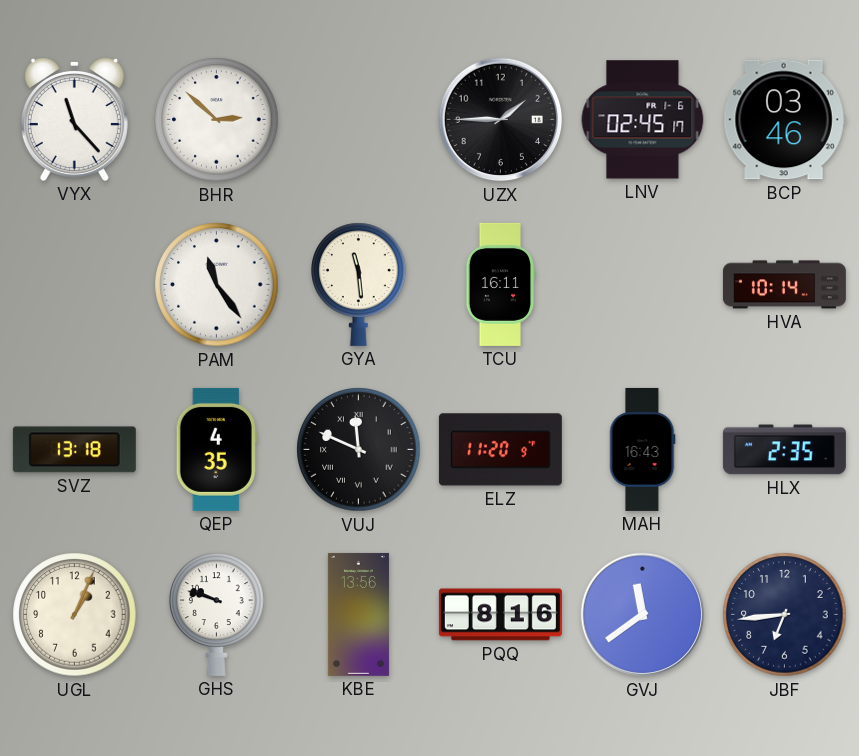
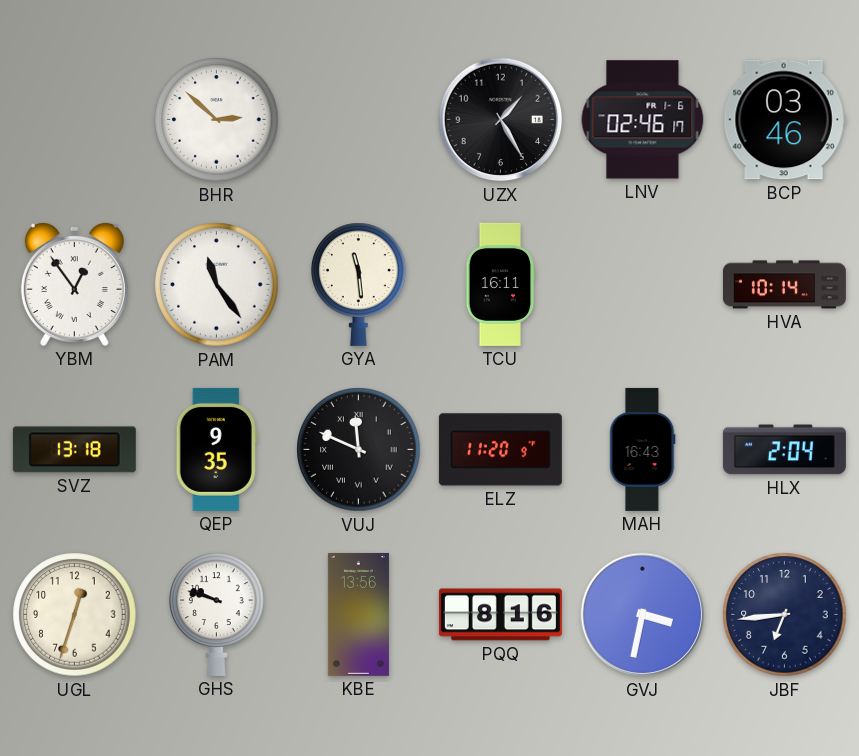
VYX: 11:23 -> none (74, 120)
UZX: 1:45 -> 1:25 (501, 120)
LNV: 02:45 -> 02:46 (643, 120)
YBM: none -> 12:54 (74, 285)
QEP: 4:35 -> 9:35 (216, 449)
HLX: 2:35 -> 2:04 (784, 450)
UGL: 1:04 -> 12:33 (75, 615)
GVJ: 11:39 -> 3:32 (643, 615)
